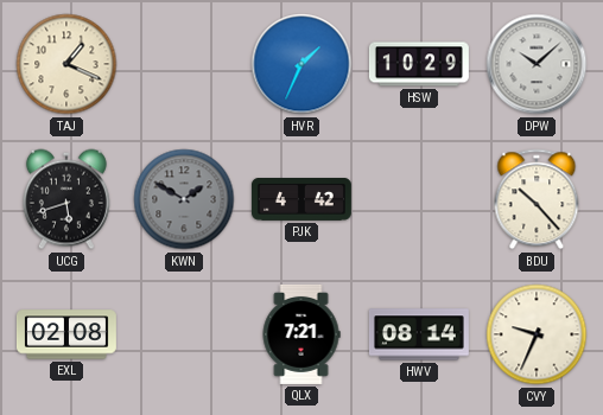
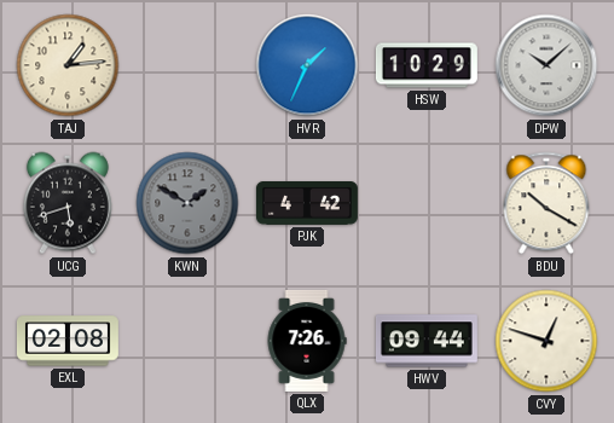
TAJ: 1:19 -> 1:14 (68, 65)
BDU: 10:23 -> 10:20 (546, 203)
QLX: 7:21 -> 7:26 (307, 341)
HWV: 08:14 -> 09:44 (427, 341)
CVY: 9:34 -> 12:48 (546, 341)
